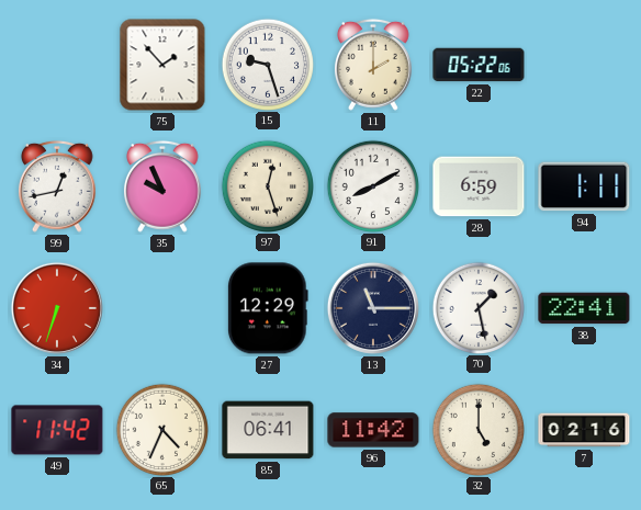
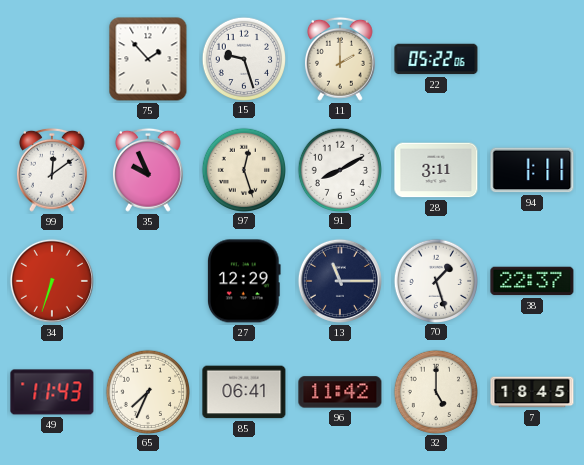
99: 12:43 -> 12:09 (52, 170)
28: 6:59 -> 3:11 (436, 170)
70: 1:28 -> 1:27 (435, 280)
38: 22:41 -> 22:37 (532, 281)
49: 11:42 -> 11:43 (52, 392)
65: 4:34 -> 7:34 (147, 391)
7: 02:16 -> 18:45 (532, 392)
